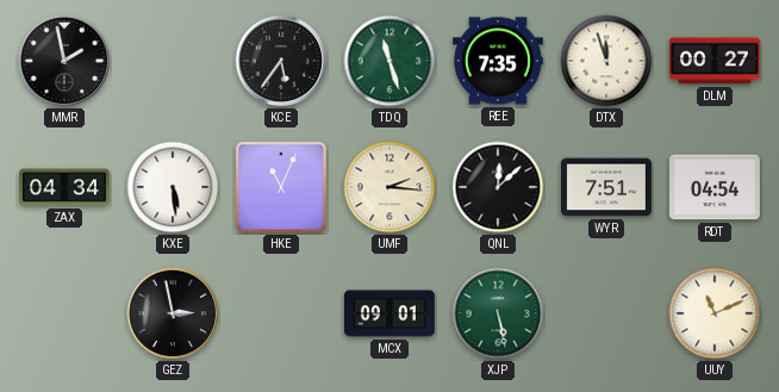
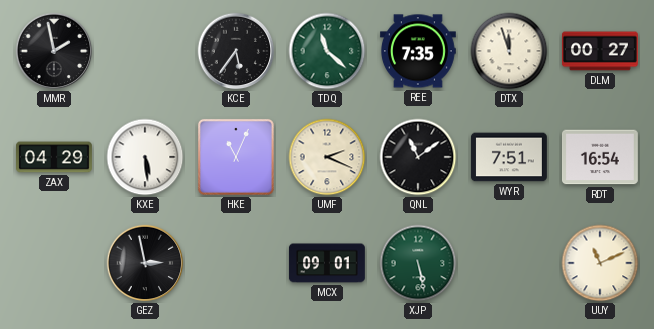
TDQ: 11:27 -> 11:22 (327, 51)
ZAX: 04:34 -> 04:29 (55, 157)
UMF: 2:16 -> 2:19 (327, 157)
QNL: 12:08 -> 11:09 (418, 157)
RDT: 04:54 -> 16:54 (600, 157)
